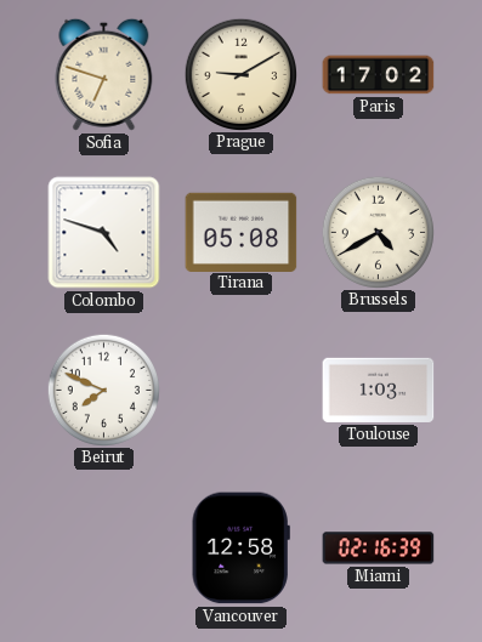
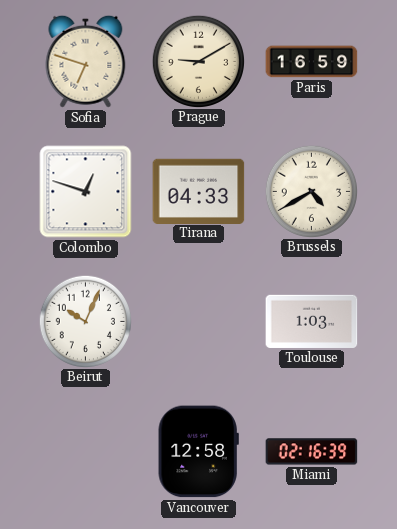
Paris: 17:02 -> 16:59 (312, 62)
Colombo: 4:48 -> 12:48 (86, 192)
Tirana: 05:08 -> 04:33 (199, 191)
Beirut: 7:49 -> 10:04 (85, 321)
